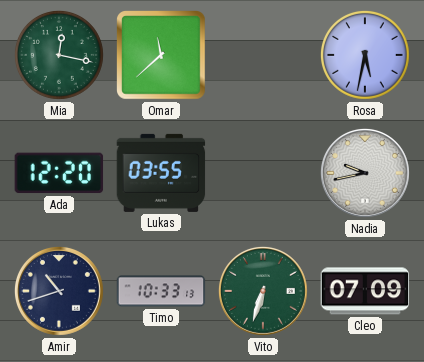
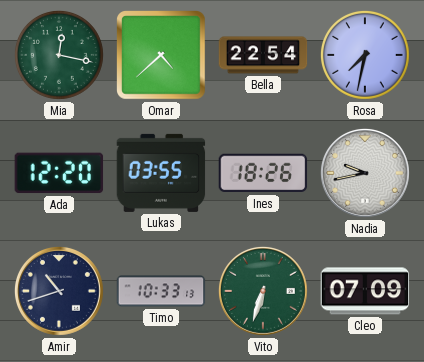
Omar: 11:38 -> 4:38 (162, 56)
Bella: none -> 22:54 (263, 55)
Rosa: 5:32 -> 7:32 (365, 55)
Ines: none -> 18:26 (263, 173)
